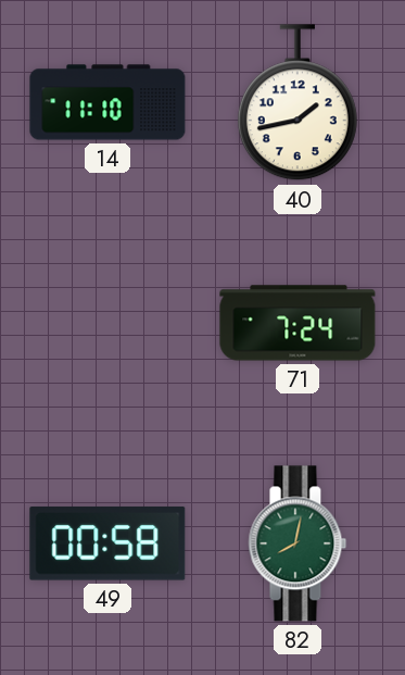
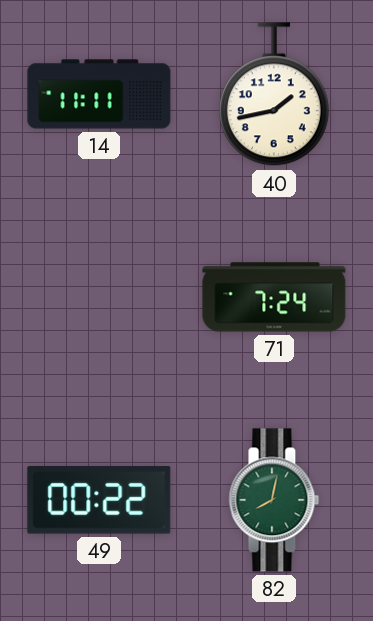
14: 11:10 -> 11:11 (99, 94)
49: 00:58 -> 00:22 (99, 500)
